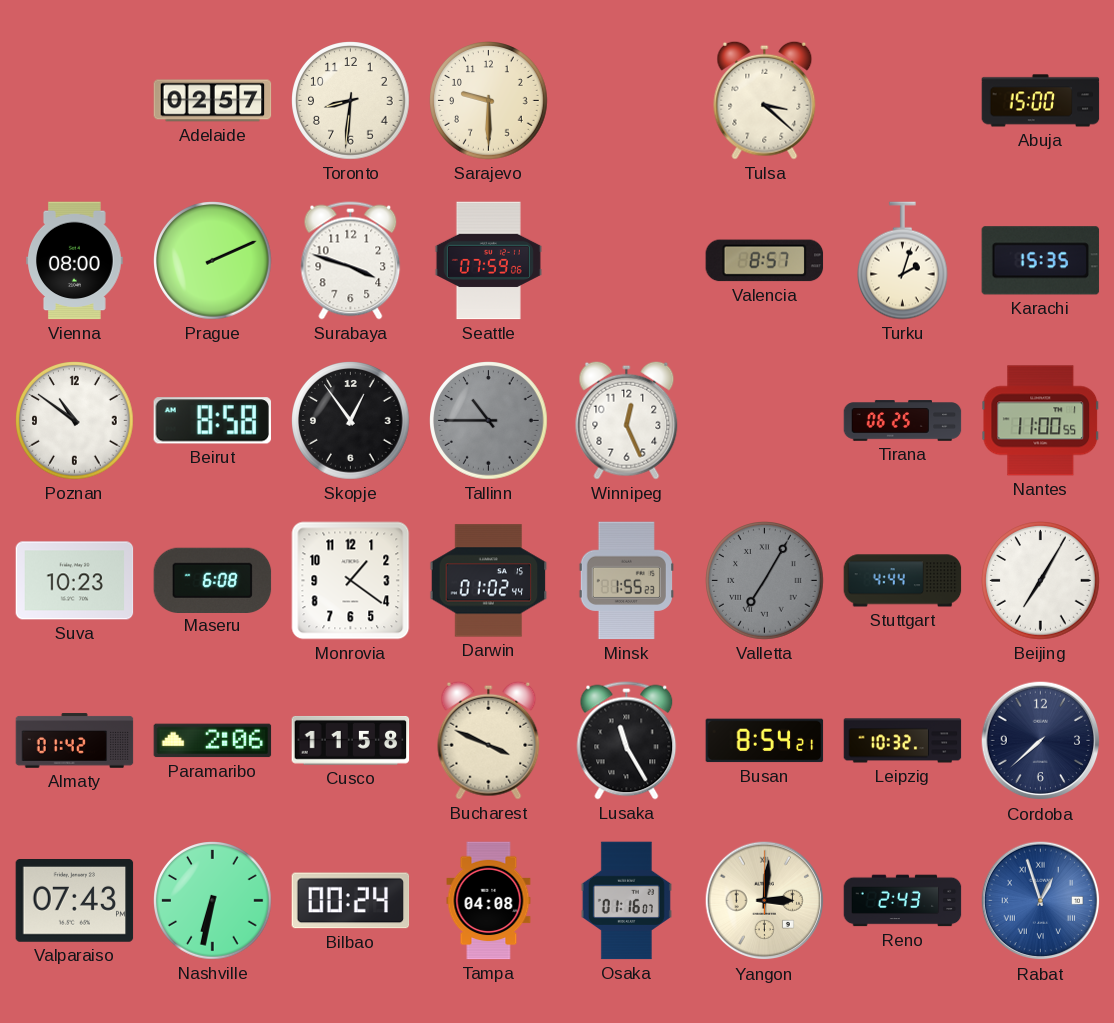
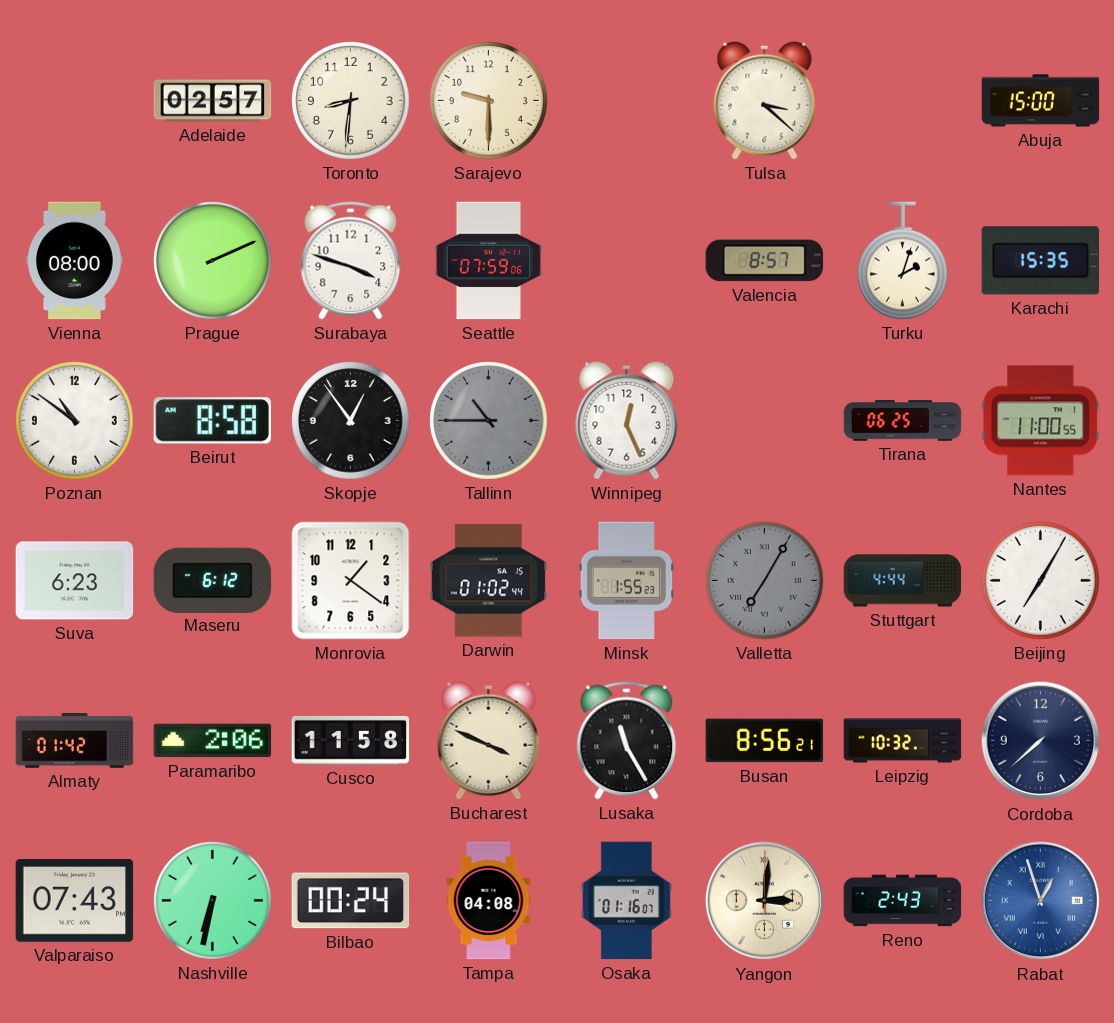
Suva: 10:23 -> 6:23 (75, 581)
Maseru: 6:08 -> 6:12 (213, 580)
Busan: 8:54 -> 8:56 (765, 741)
